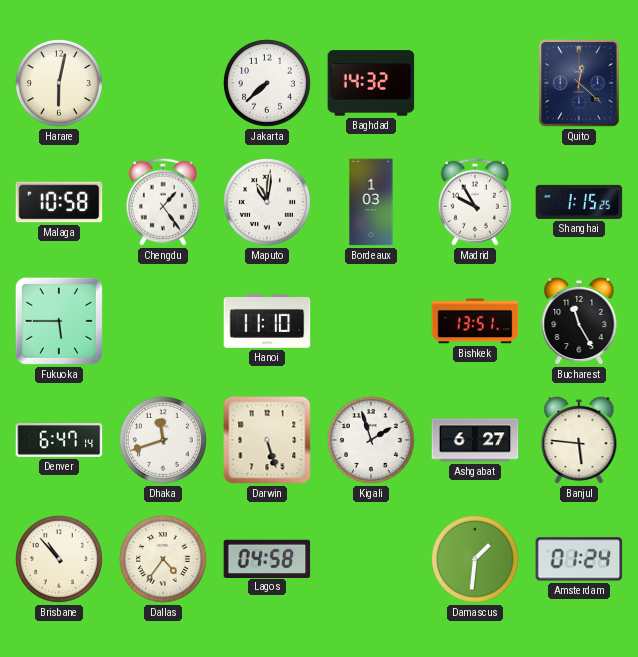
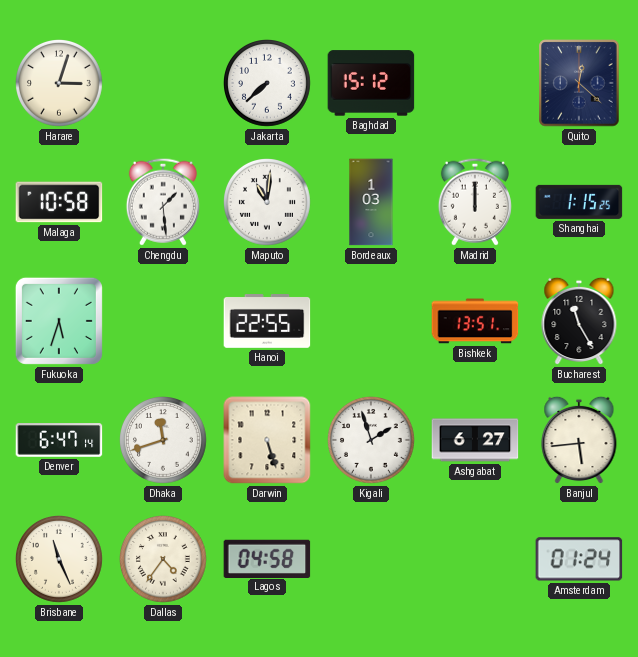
Harare: 6:02 -> 3:03 (60, 84)
Baghdad: 14:32 -> 15:12 (371, 83)
Chengdu: 1:24 -> 1:29 (163, 202)
Madrid: 9:55 -> 12:00 (475, 202)
Fukuoka: 5:45 -> 5:33 (59, 321)
Hanoi: 11:10 -> 22:55 (267, 322)
Banjul: 5:46 -> 5:44 (579, 440)
Brisbane: 10:53 -> 11:26 (60, 560)
Damascus: 1:31 -> none (476, 560)
